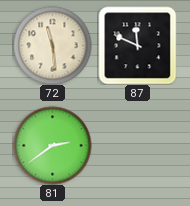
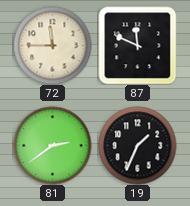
72: 11:29 -> 11:45 (52, 45)
19: none -> 1:34 (137, 145)
